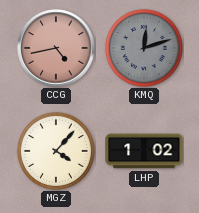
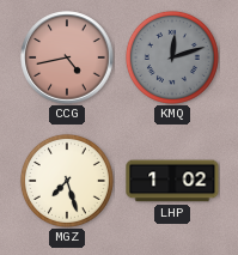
MGZ: 4:07 -> 7:27 (67, 181)
